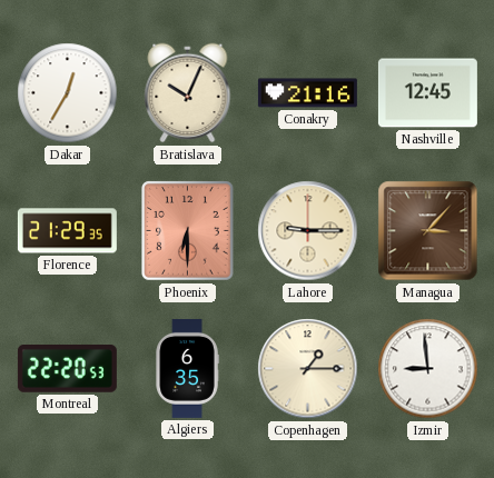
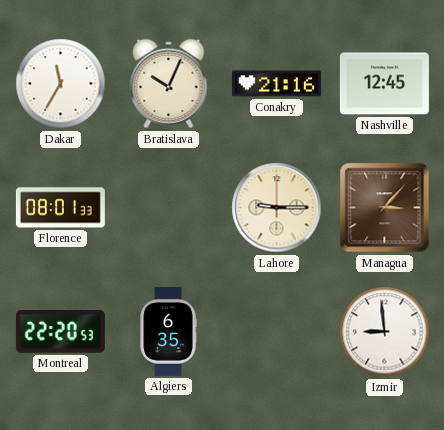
Dakar: 12:35 -> 11:35 (61, 84)
Florence: 21:29 -> 08:01 (60, 208)
Phoenix: 6:30 -> none (188, 231)
Copenhagen: 1:15 -> none (308, 369)
